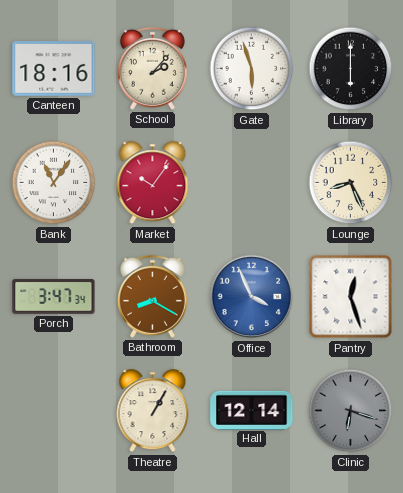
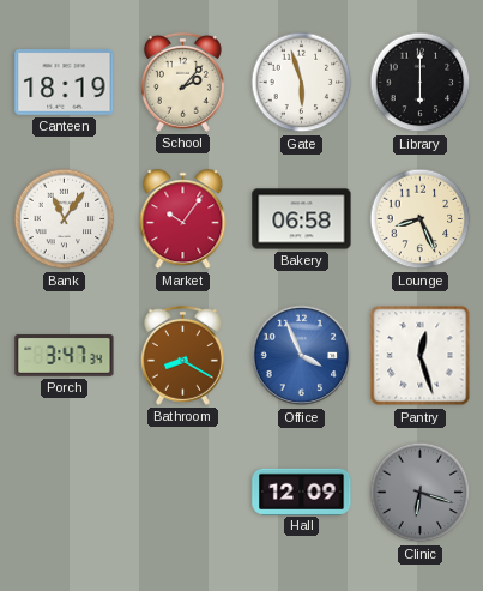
Canteen: 18:16 -> 18:19 (65, 83)
Bakery: none -> 06:58 (302, 219)
Theatre: 1:05 -> none (153, 411)
Hall: 12:14 -> 12:09 (302, 492)
